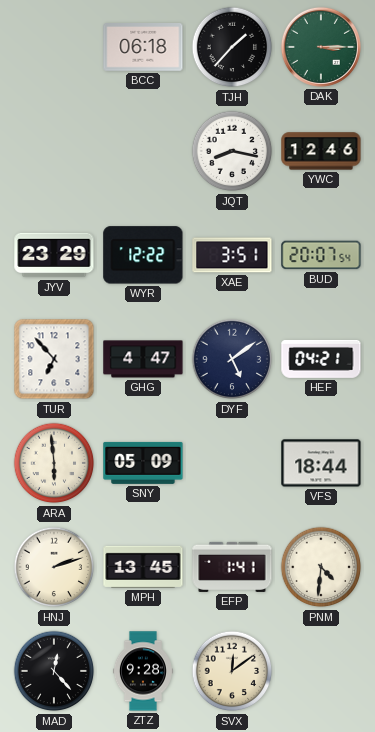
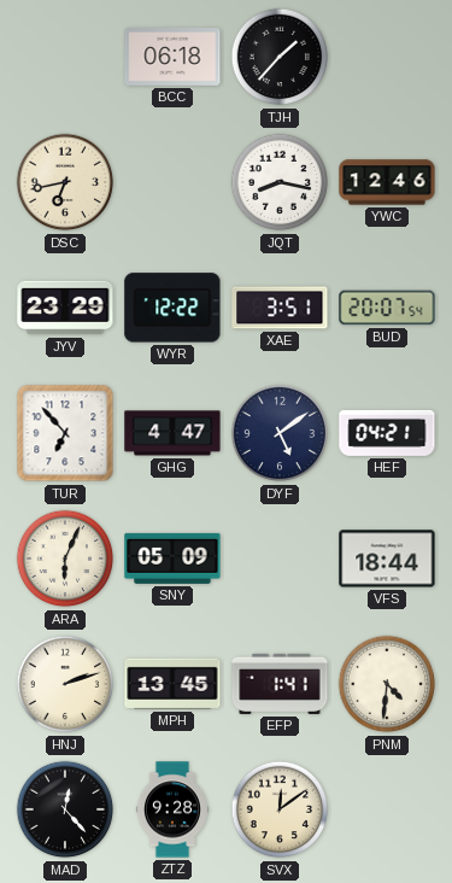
DAK: 3:15 -> none (321, 47)
DSC: none -> 6:43 (65, 182)
ARA: 5:59 -> 6:04 (65, 559)
